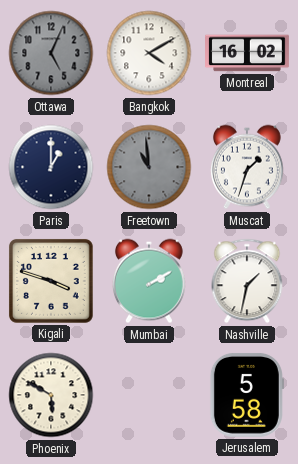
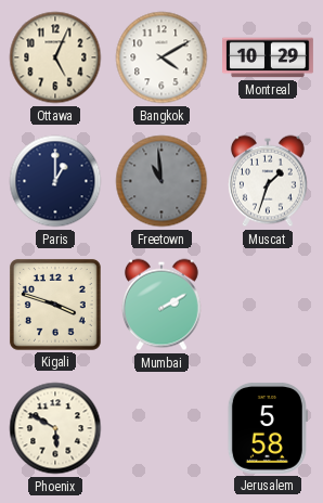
Ottawa dial: grey -> cream (55, 57)
Montreal: 16:02 -> 10:29 (269, 57)
Nashville: 1:32 -> none (247, 281)
